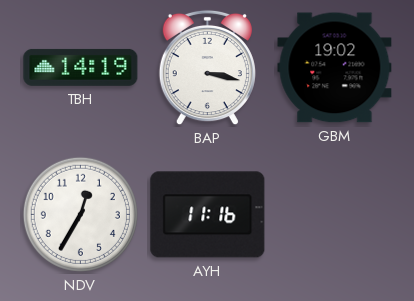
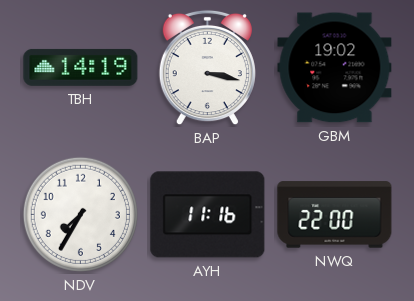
NDV: 12:35 -> 7:35 (80, 214)
NWQ: none -> 22:00 (335, 215)
